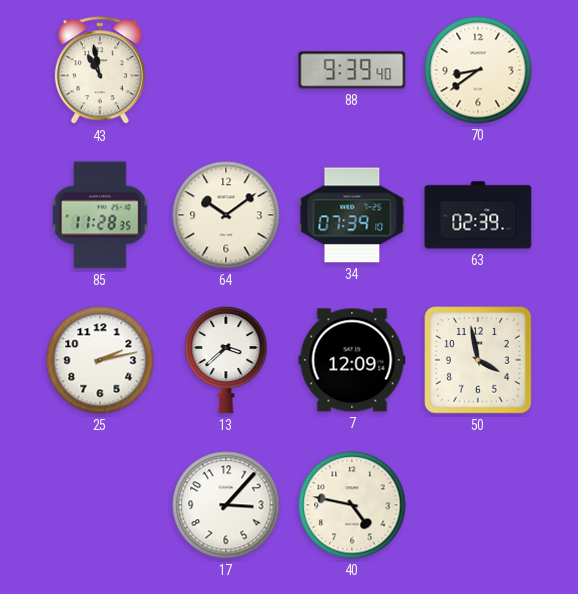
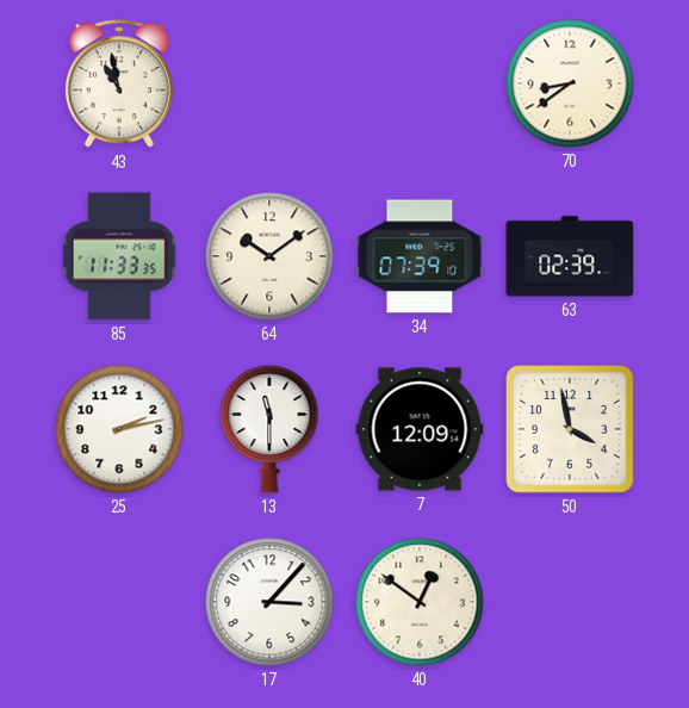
88: 9:39 -> none (352, 70)
85: 11:28 -> 11:33 (120, 256)
13: 3:38 -> 11:30 (269, 429)
40: 4:47 -> 12:51 (420, 602)
